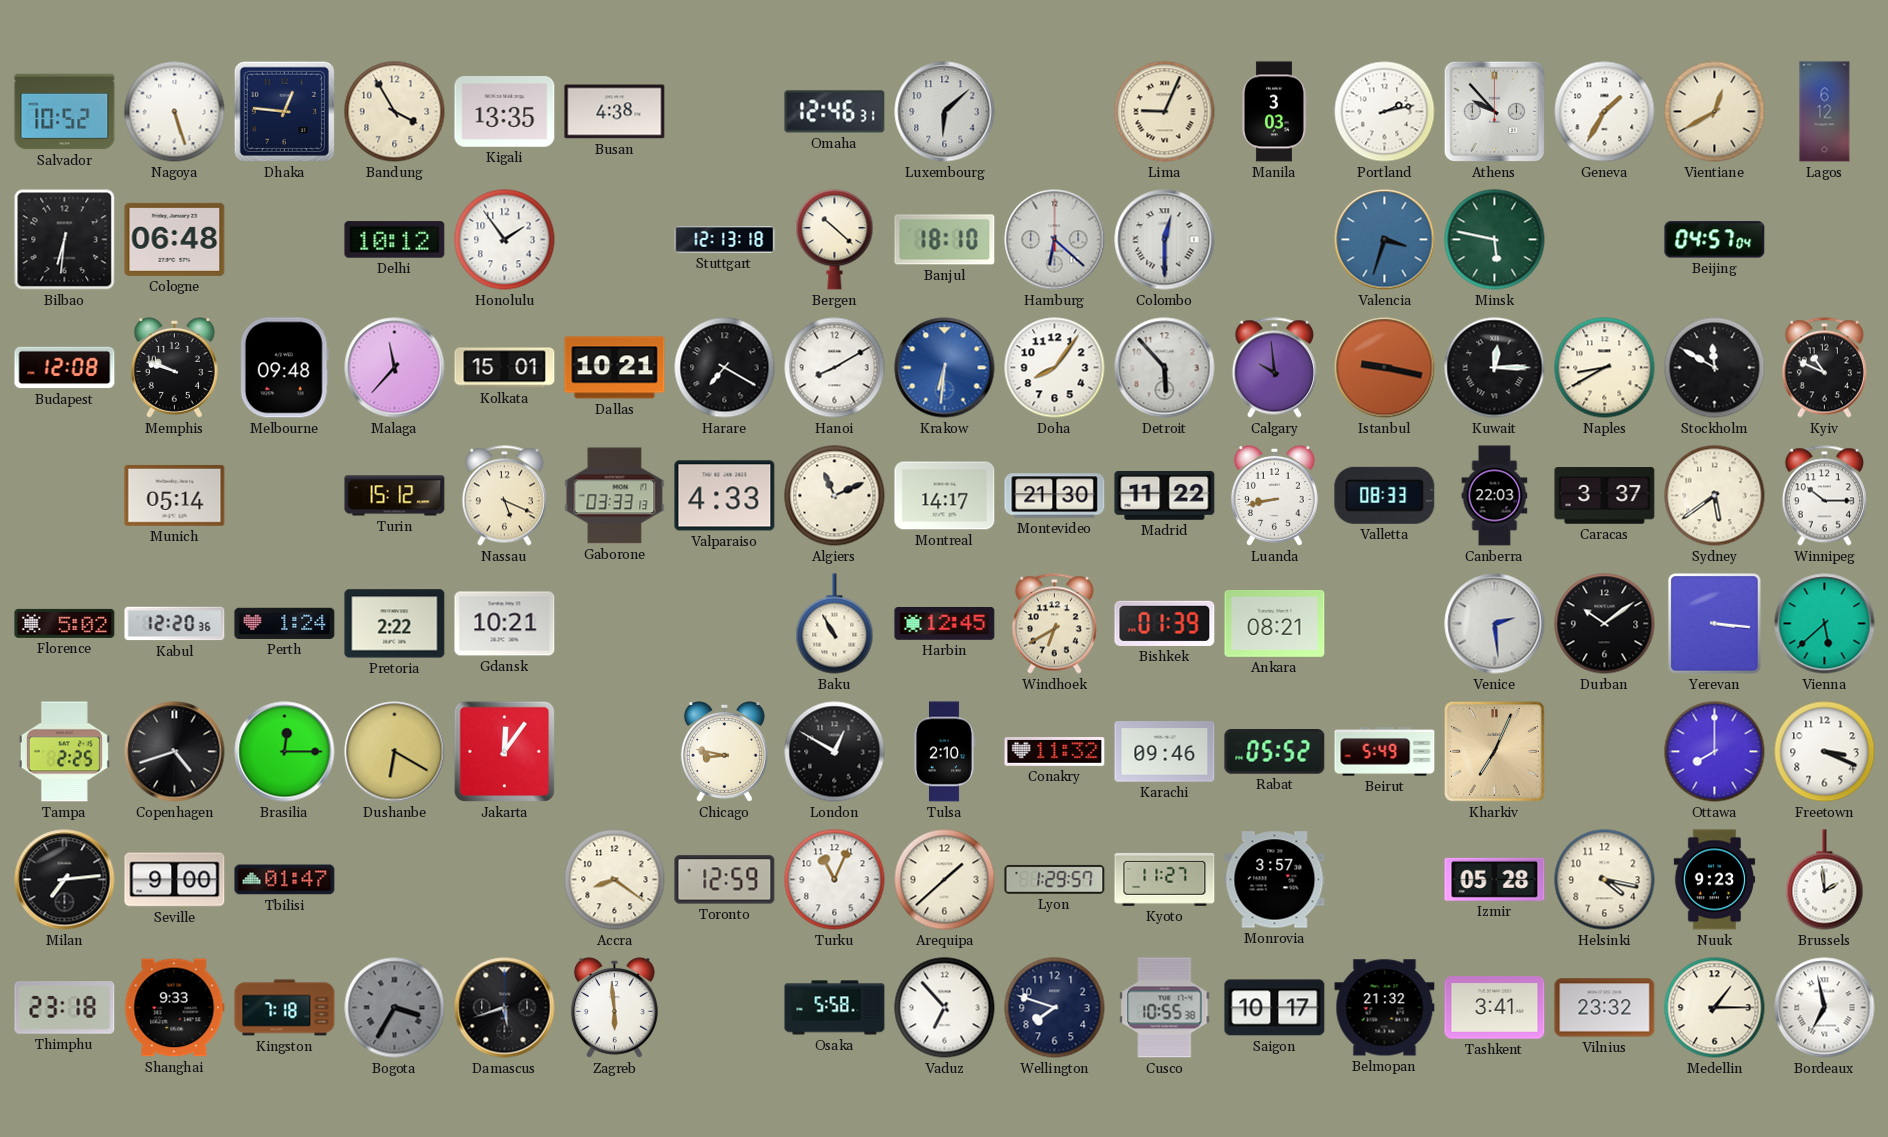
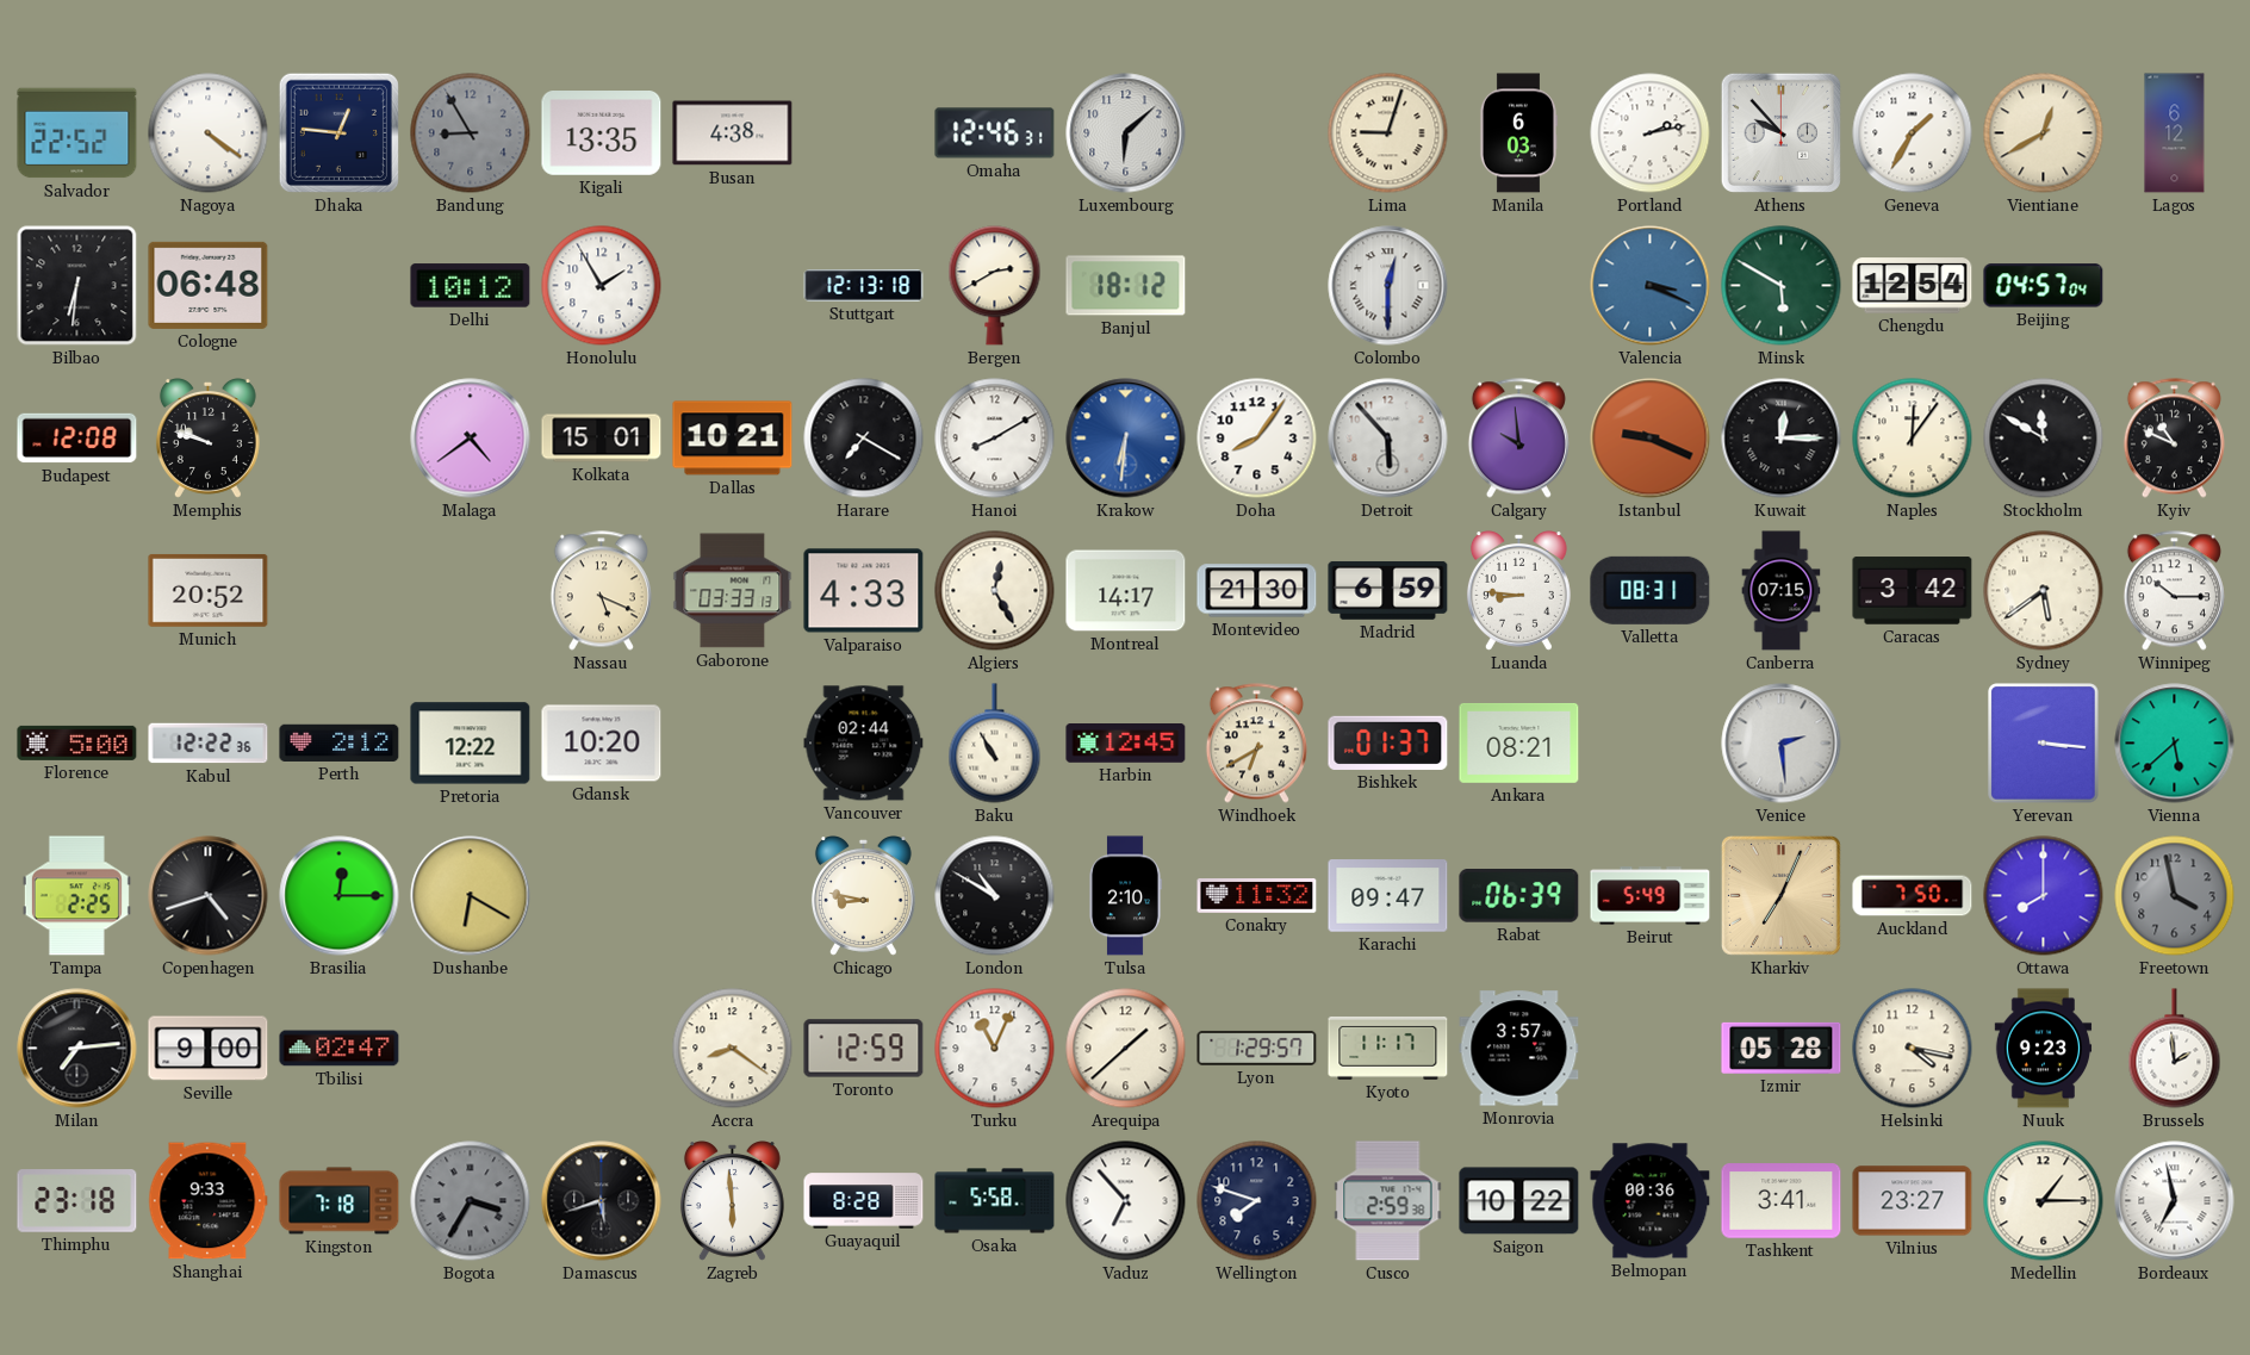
Salvador: 10:52 -> 22:52 (77, 133)
Nagoya: 5:27 -> 4:21 (209, 133)
Bandung: 3:55 -> 8:55 (471, 133)
Bandung dial: cream -> grey (471, 133)
Lima: 9:04 -> 9:03 (1388, 133)
Manila: 3:03 -> 6:03 (1518, 133)
Honolulu: 1:54 -> 1:55 (602, 286)
Bergen: 10:22 -> 2:40 (995, 286)
Banjul: 18:10 -> 18:12 (1126, 286)
Hamburg: 6:22 -> none (1055, 240)
Valencia: 3:33 -> 3:19 (1651, 286)
Minsk: 5:47 -> 5:50 (1782, 286)
Chengdu: none -> 12:54 (1913, 286)
Melbourne: 09:48 -> none (284, 368)
Malaga: 11:37 -> 4:39 (471, 439)
Istanbul: 9:17 -> 9:19 (1651, 439)
Naples: 8:40 -> 12:06 (1913, 439)
Munich: 05:14 -> 20:52 (209, 590)
Turin: 15:12 -> none (395, 496)
Algiers: 11:11 -> 12:25 (995, 591)
Madrid: 11:22 -> 6:59 (1388, 590)
Luanda: 8:43 -> 8:46 (1518, 591)
Valletta: 08:33 -> 08:31 (1651, 590)
Canberra: 22:03 -> 07:15 (1782, 591)
Caracas: 3:37 -> 3:42 (1913, 591)
Florence: 5:02 -> 5:00 (77, 742)
Kabul: 12:20 -> 12:22 (209, 744)
Perth: 1:24 -> 2:12 (340, 742)
Pretoria: 2:22 -> 12:22 (471, 744)
Gdansk: 10:21 -> 10:20 (602, 744)
Vancouver: none -> 02:44 (864, 744)
Bishkek: 01:39 -> 01:37 (1388, 742)
Durban: 10:09 -> none (1605, 624)
Jakarta: 12:06 -> none (504, 751)
London: 12:50 -> 10:50 (995, 896)
Karachi: 09:46 -> 09:47 (1388, 896)
Rabat: 05:52 -> 06:39 (1519, 896)
Auckland: none -> 7:50 (1913, 896)
Freetown: 3:19 -> 3:58 (2175, 896)
Freetown dial: white -> grey (2175, 896)
Tbilisi: 01:47 -> 02:47 (340, 1049)
Kyoto: 11:27 -> 11:17 (1388, 1048)
Guayaquil: none -> 8:28 (864, 1201)
Cusco: 10:55 -> 2:59 (1388, 1201)
Saigon: 10:17 -> 10:22 (1519, 1201)
Belmopan: 21:32 -> 00:36 (1651, 1201)
Vilnius: 23:32 -> 23:27 (1913, 1201)
